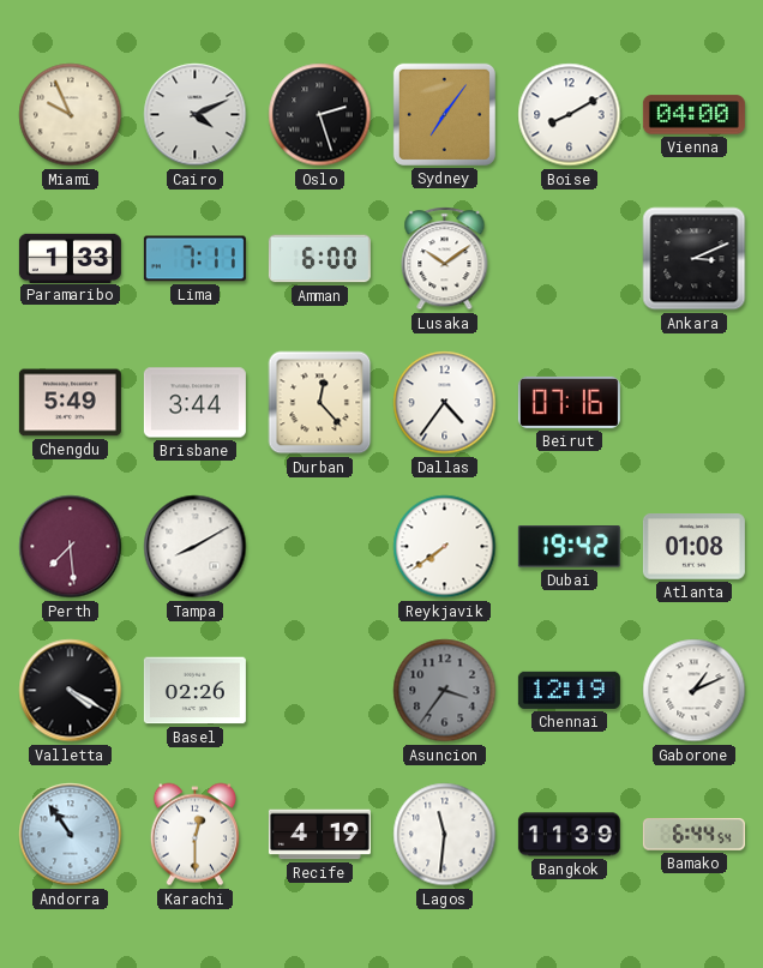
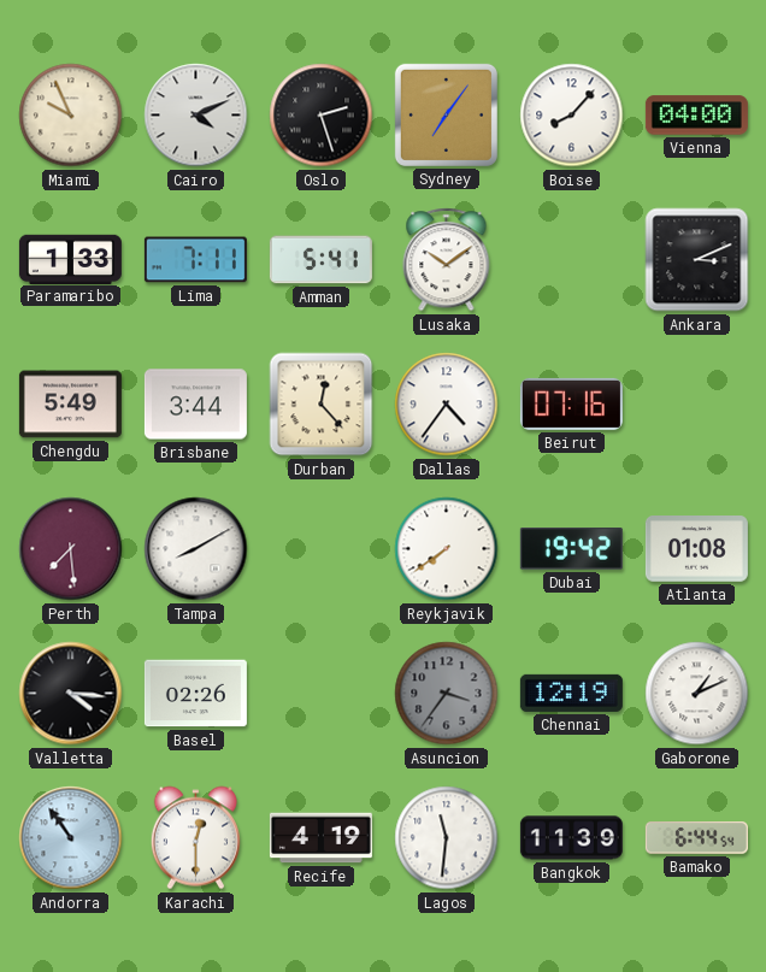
Boise: 8:10 -> 8:07 (572, 116)
Amman: 6:00 -> 5:41 (320, 260)
Valletta: 4:20 -> 4:16 (71, 694)
